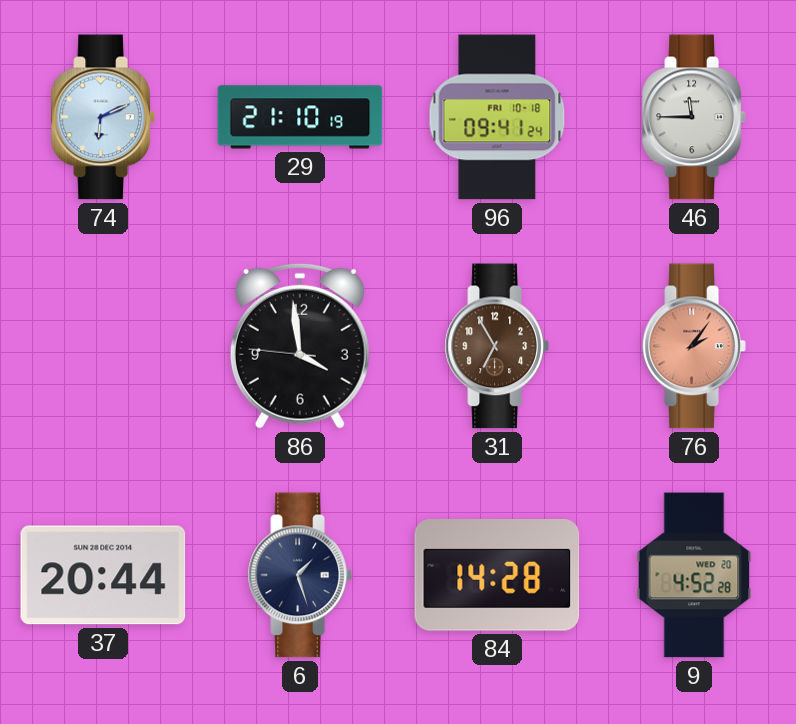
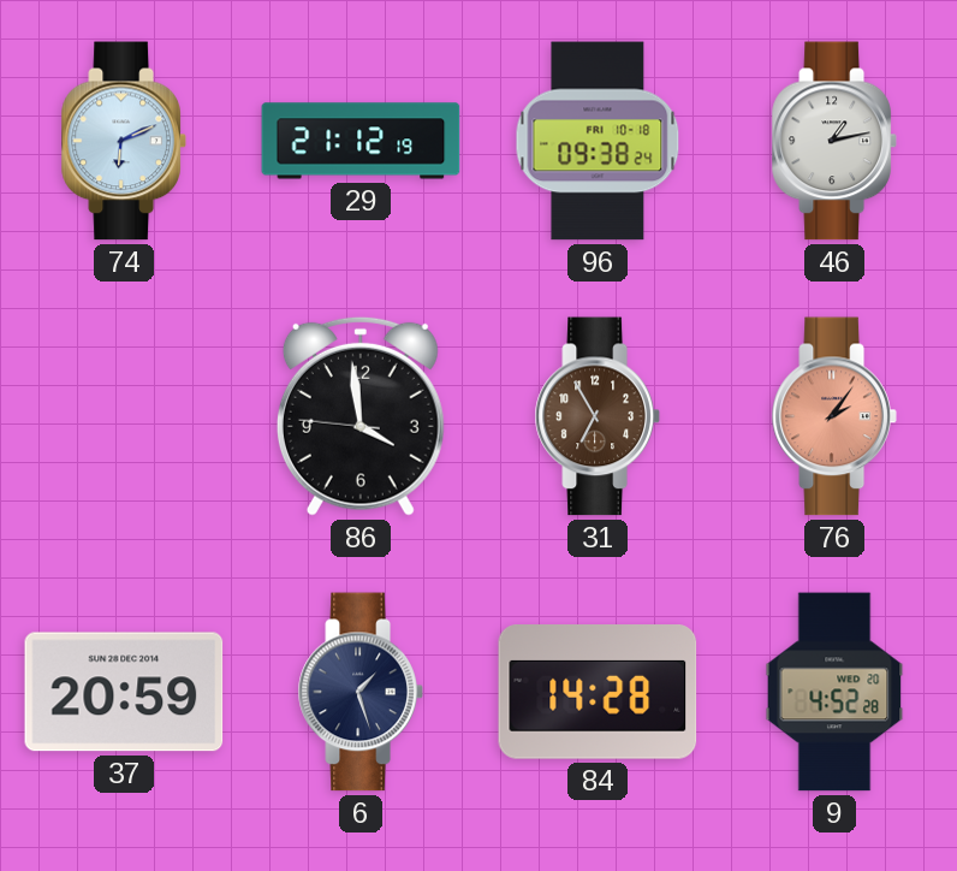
29: 21:10 -> 21:12 (361, 141)
96: 09:41 -> 09:38 (598, 141)
46: 11:45 -> 1:13 (834, 141)
37: 20:44 -> 20:59 (124, 692)
